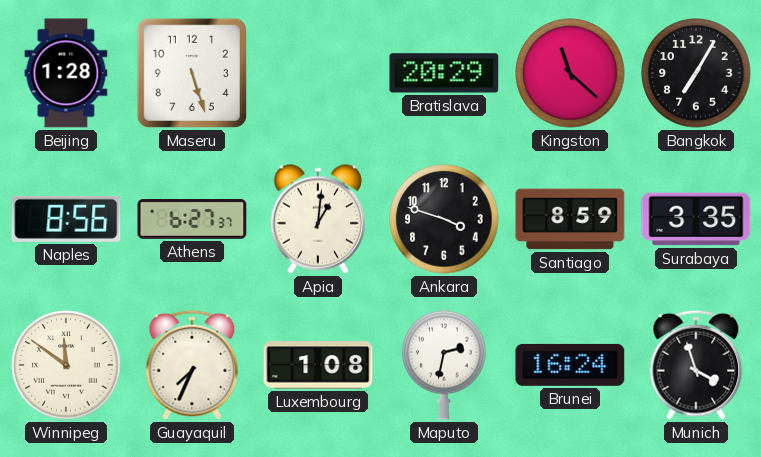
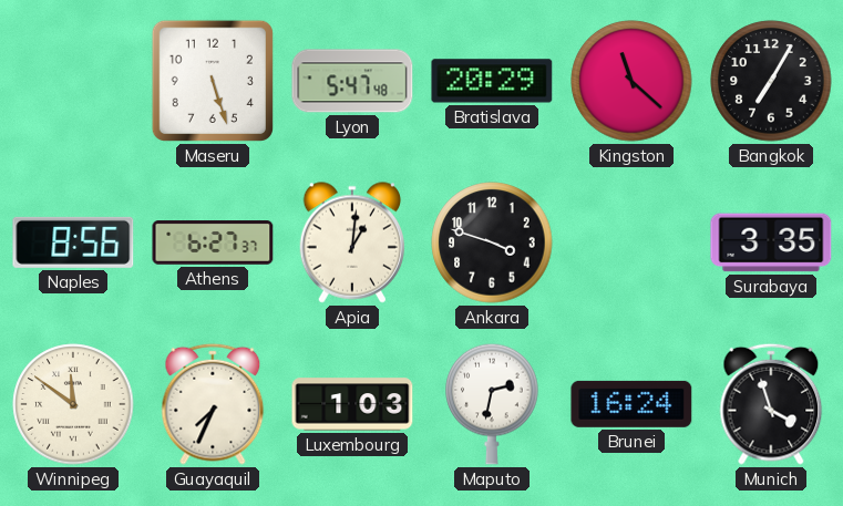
Beijing: 1:28 -> none (66, 73)
Lyon: none -> 5:47 (352, 81)
Santiago: 8:59 -> none (570, 219)
Luxembourg: 1:08 -> 1:03 (352, 404)
